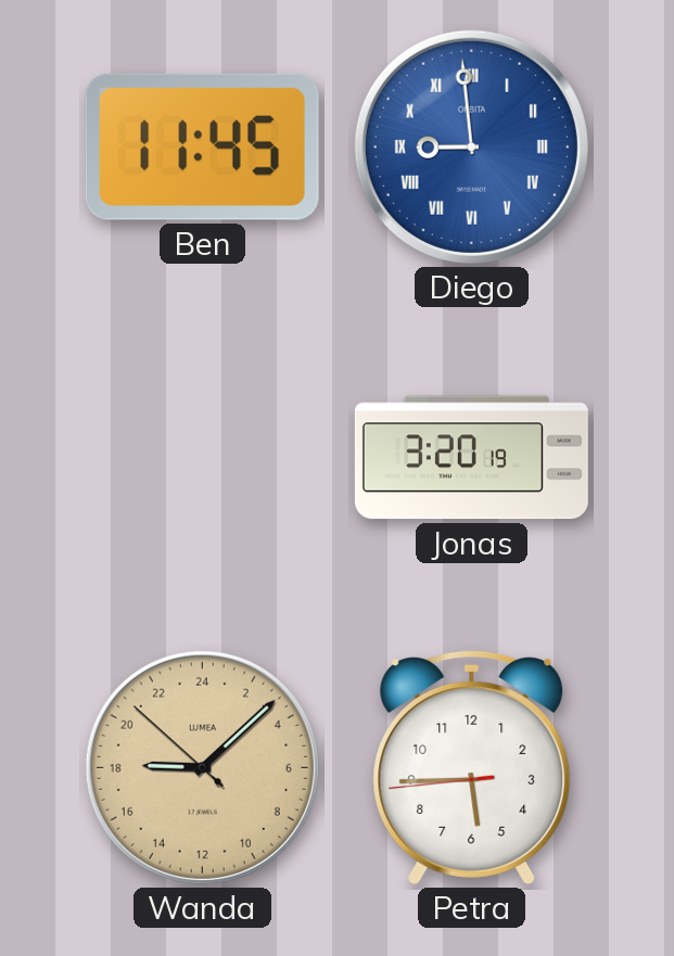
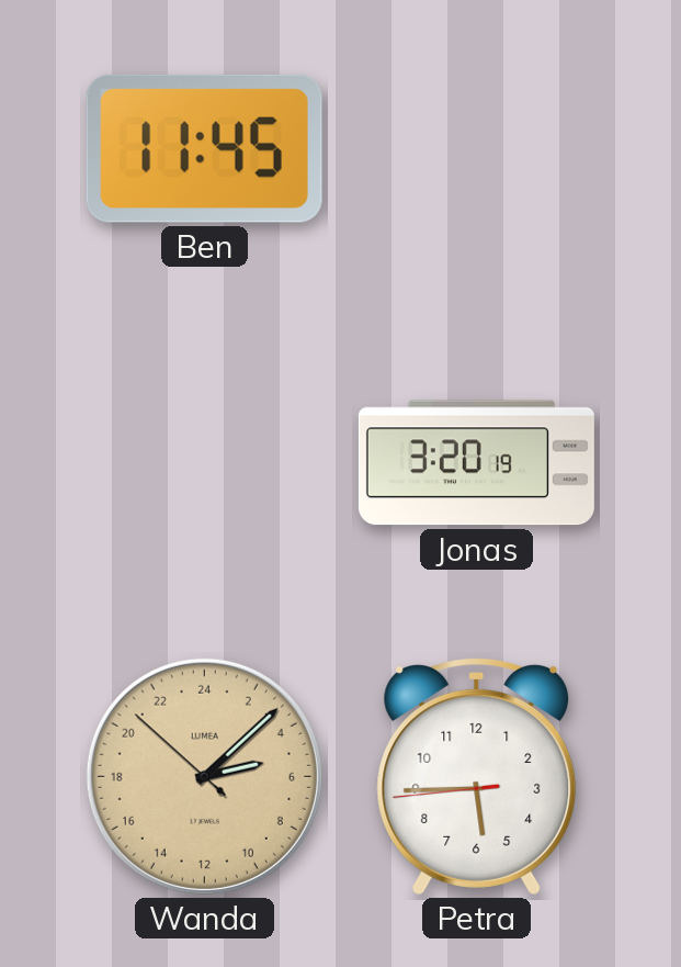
Diego: 8:59 -> none (471, 146)
Wanda: 18:07 -> 5:07 (204, 776)
